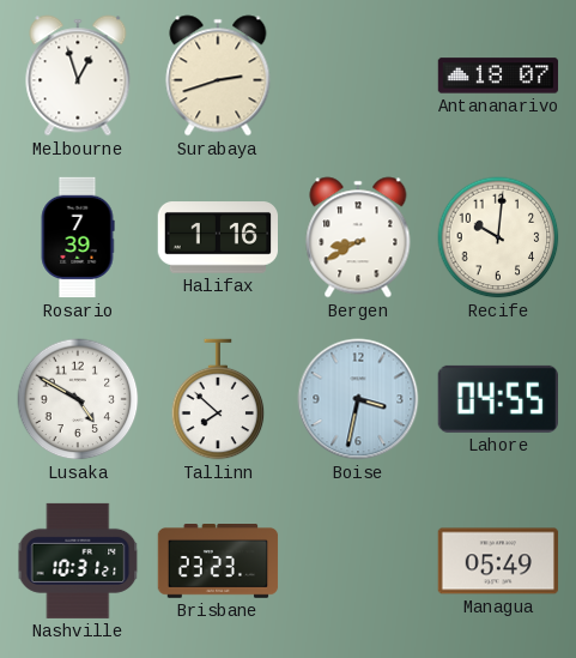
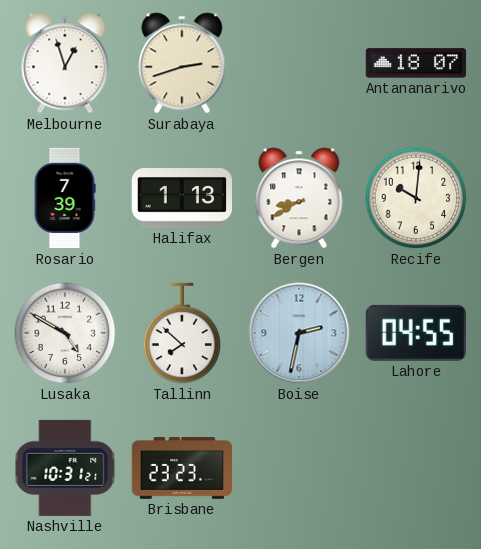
Halifax: 1:16 -> 1:13 (181, 198)
Boise: 3:32 -> 2:32 (299, 333)
Managua: 05:49 -> none (498, 561)
